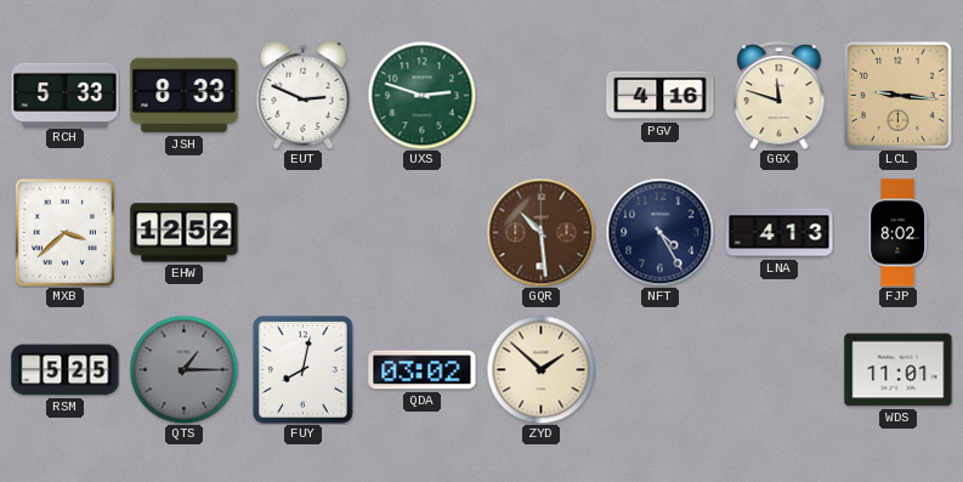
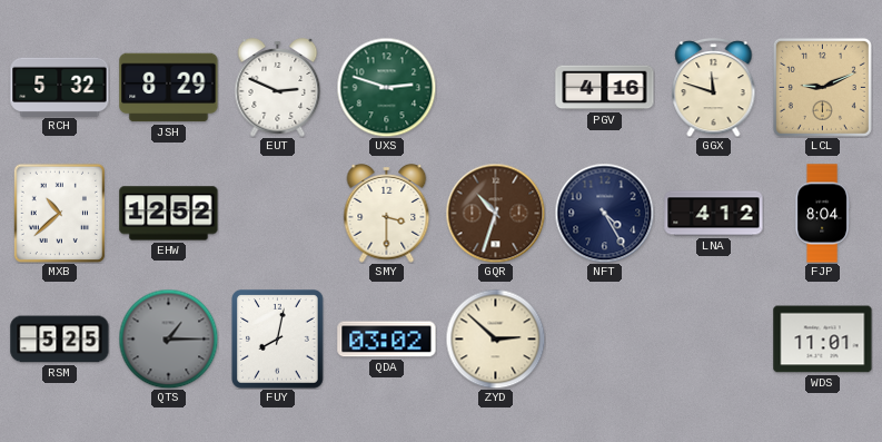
RCH: 5:33 -> 5:32 (60, 87)
JSH: 8:33 -> 8:29 (169, 88)
LCL: 9:16 -> 9:11 (822, 87)
MXB: 3:38 -> 10:38 (59, 213)
SMY: none -> 3:30 (387, 214)
GQR: 10:29 -> 10:33 (495, 213)
LNA: 4:13 -> 4:12 (714, 214)
FJP: 8:02 -> 8:04 (822, 214)
ZYD: 1:52 -> 2:52 (495, 338)
